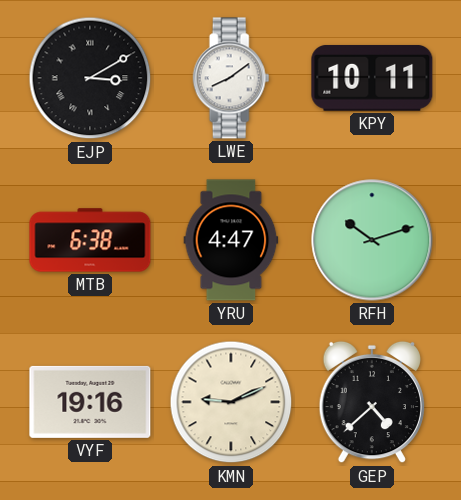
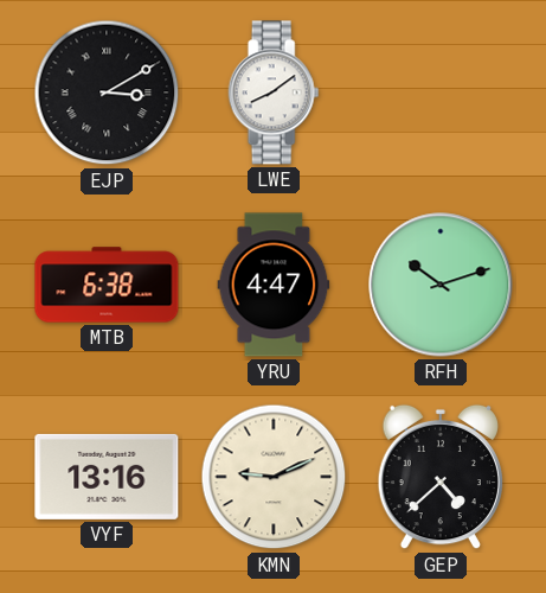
KPY: 10:11 -> none (372, 78)
VYF: 19:16 -> 13:16 (107, 477)
